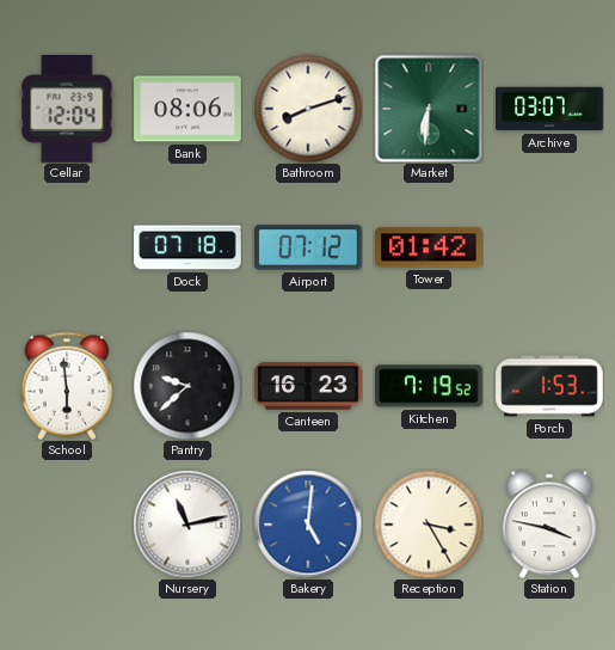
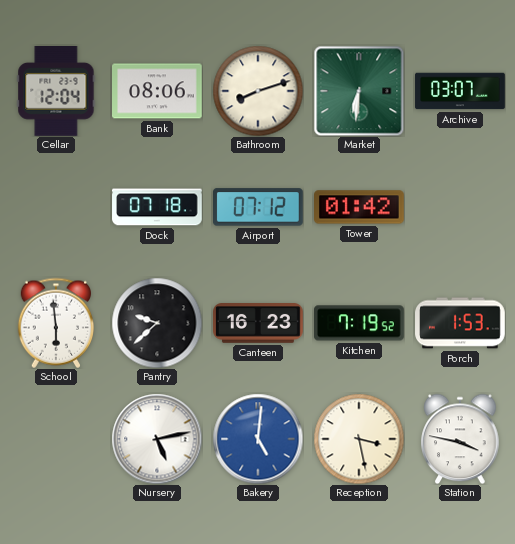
Nursery: 11:13 -> 5:13 (157, 439)
Reception: 3:25 -> 3:28 (359, 439)
